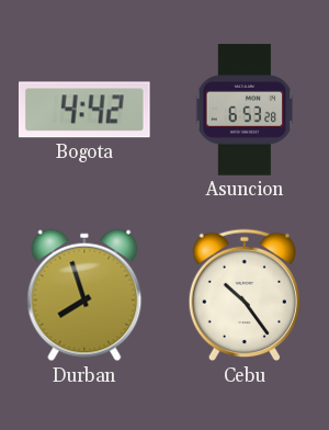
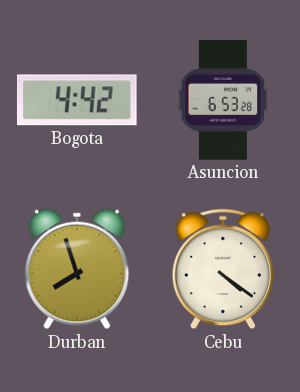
Cebu: 10:24 -> 4:21 (222, 269)
